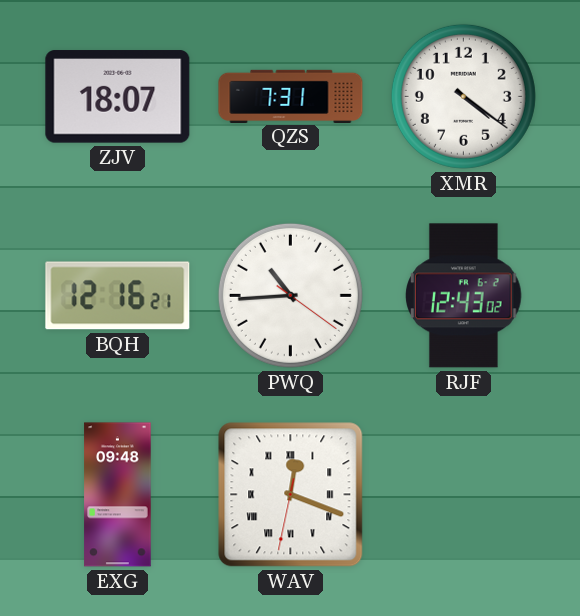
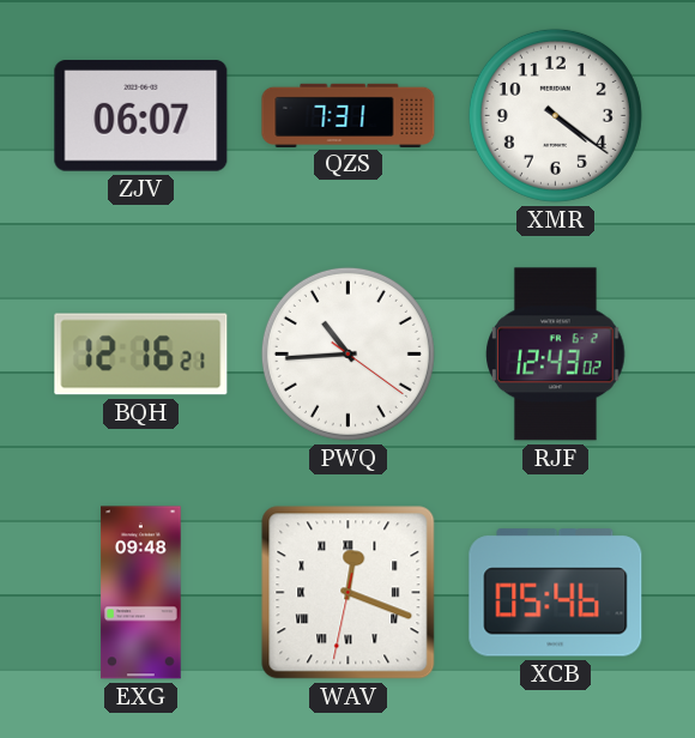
ZJV: 18:07 -> 06:07 (141, 116)
XCB: none -> 05:46 (556, 593)
